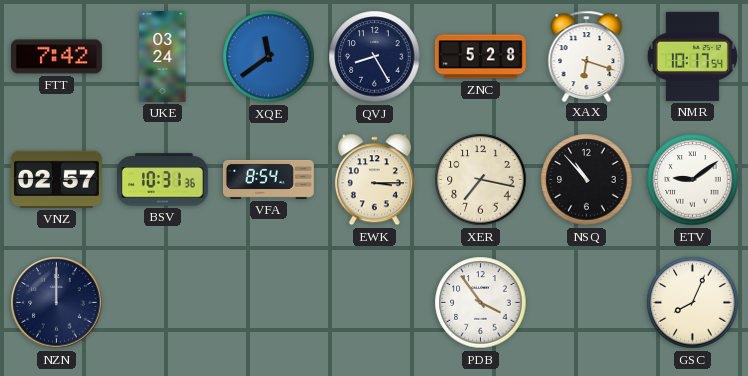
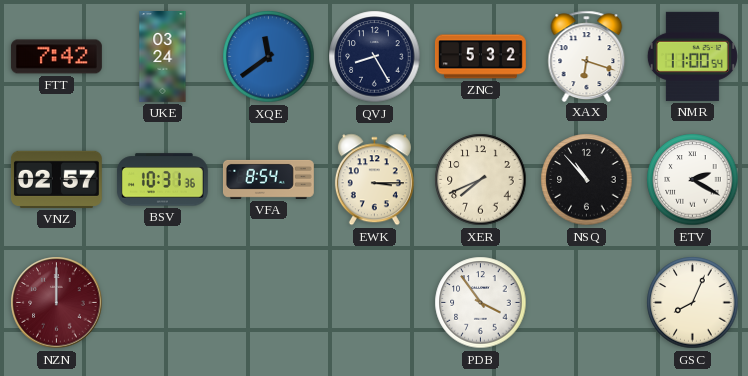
ZNC: 5:28 -> 5:32 (480, 57)
NMR: 10:17 -> 11:00 (692, 56)
XER: 7:17 -> 7:41 (481, 180)
ETV: 9:09 -> 2:20 (693, 180)
NZN dial: navy -> burgundy (57, 303)
